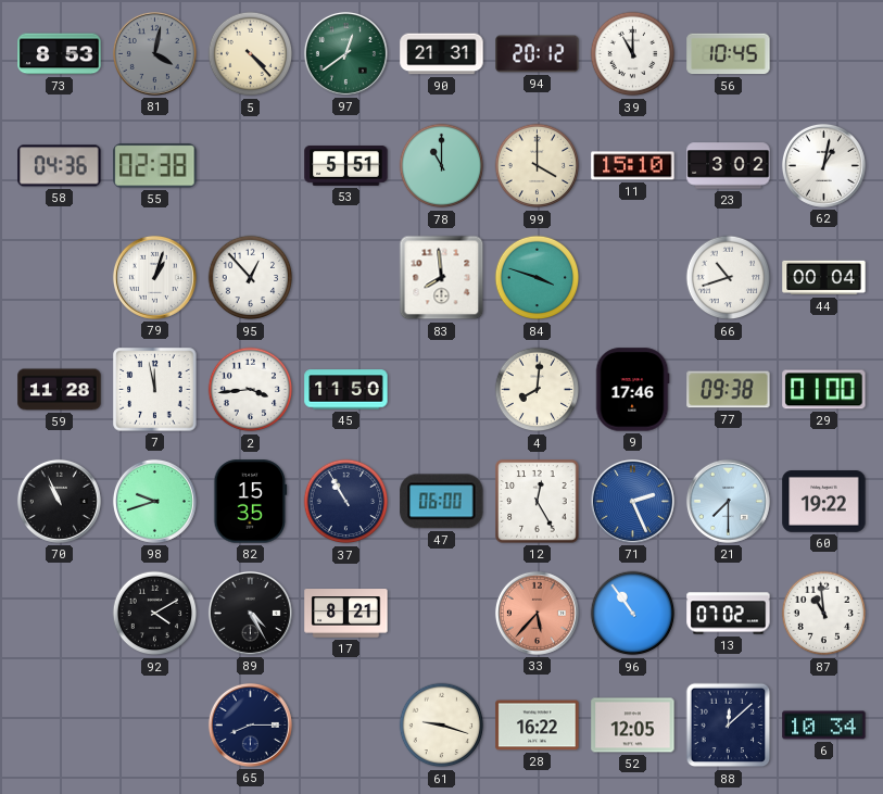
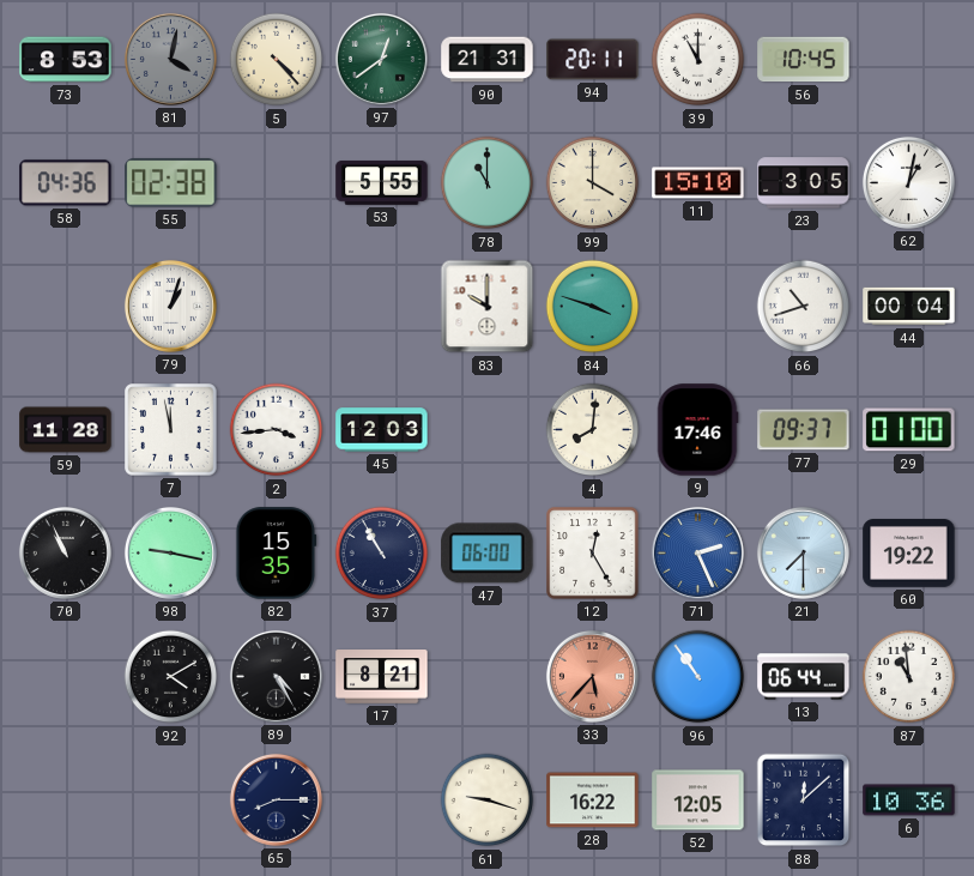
94: 20:12 -> 20:11 (593, 60)
53: 5:51 -> 5:55 (382, 183)
23: 3:02 -> 3:05 (804, 183)
95: 12:53 -> none (251, 278)
83: 7:59 -> 10:00 (488, 307)
45: 11:50 -> 12:03 (382, 430)
77: 09:38 -> 09:37 (804, 430)
98: 9:42 -> 9:17 (170, 552)
13: 07:02 -> 06:44 (804, 677)
6: 10:34 -> 10:36 (909, 801)
